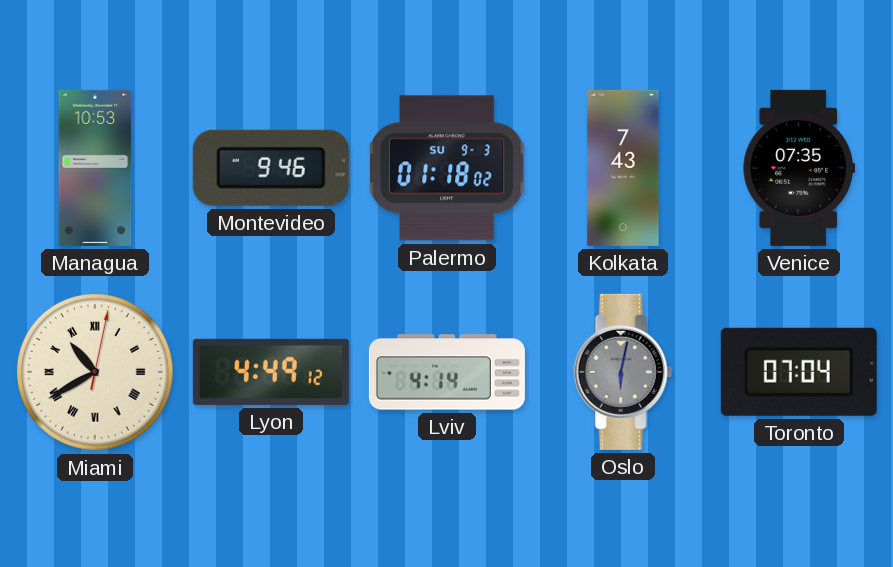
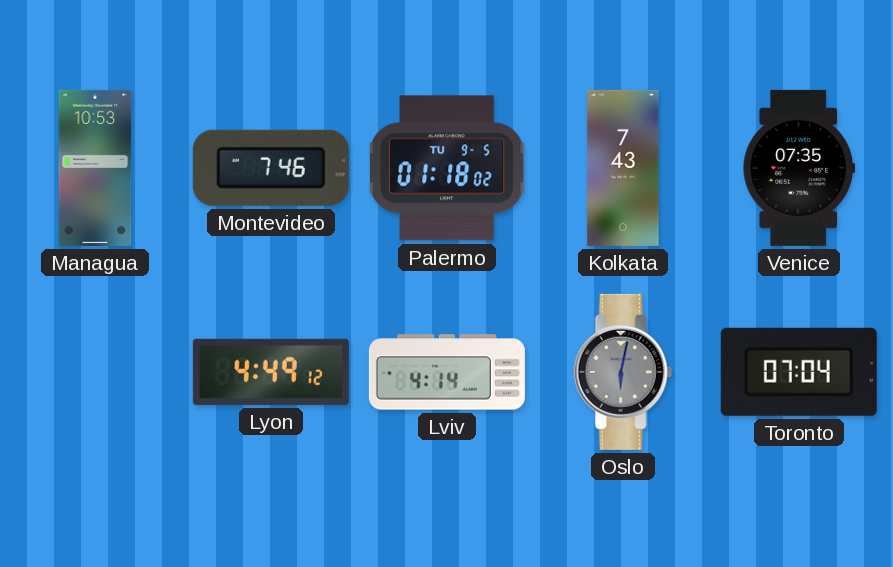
Montevideo: 9:46 -> 7:46 (271, 168)
Palermo date: SU 9-3 -> TU 9-5 (447, 168)
Miami: 10:40 -> none (96, 373)
